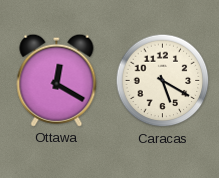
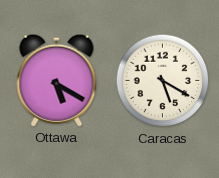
Ottawa: 12:20 -> 5:20 (57, 80)
